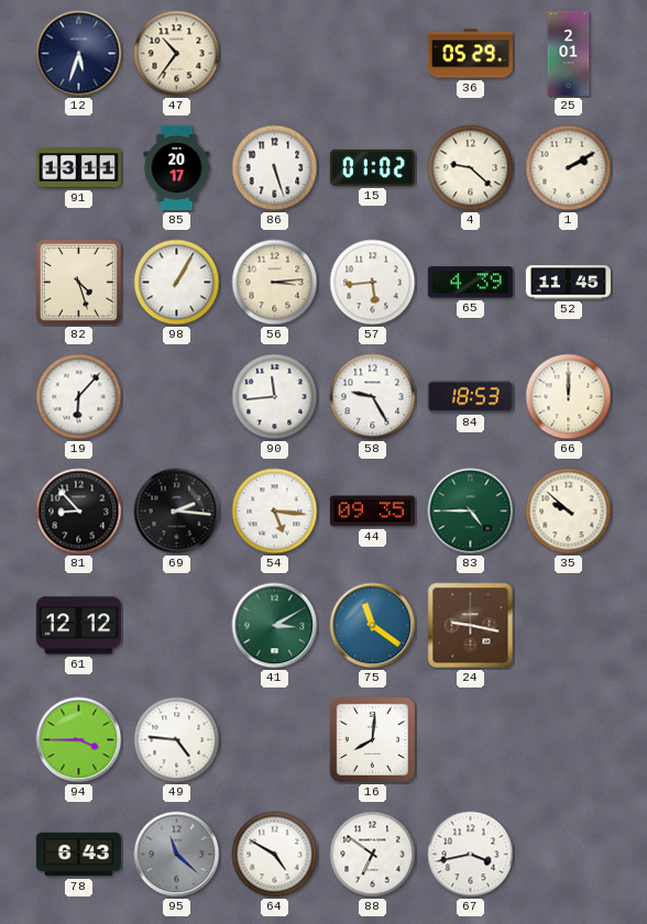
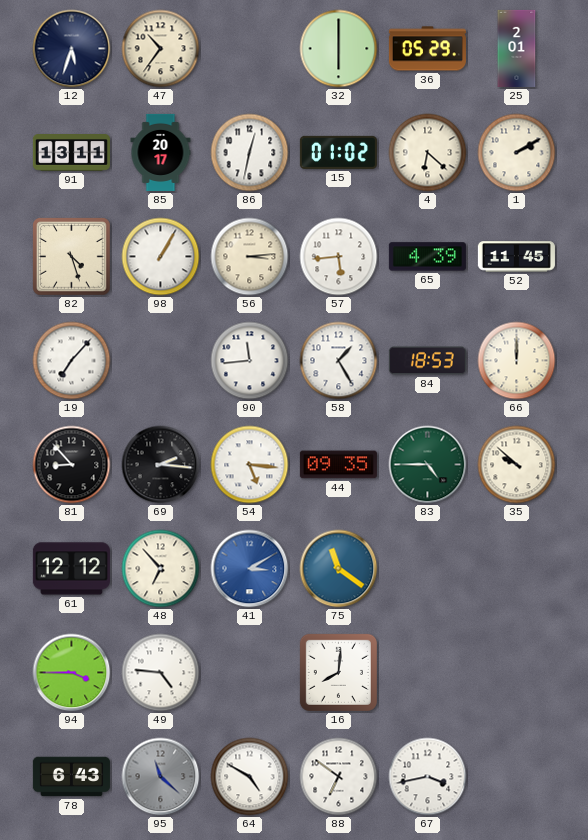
32: none -> 6:00 (339, 49)
86: 5:27 -> 12:32 (250, 153)
4: 9:22 -> 6:22 (428, 153)
19: 6:07 -> 7:07 (72, 361)
58: 9:25 -> 1:25 (339, 361)
48: none -> 6:53 (161, 569)
41 dial: green -> blue (250, 569)
24: 9:17 -> none (471, 626)
